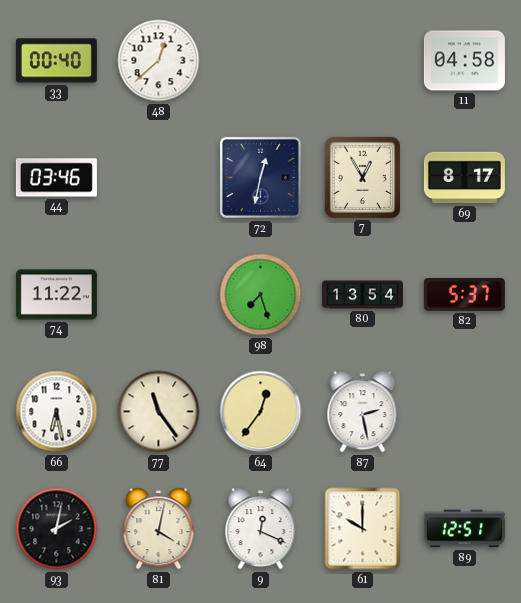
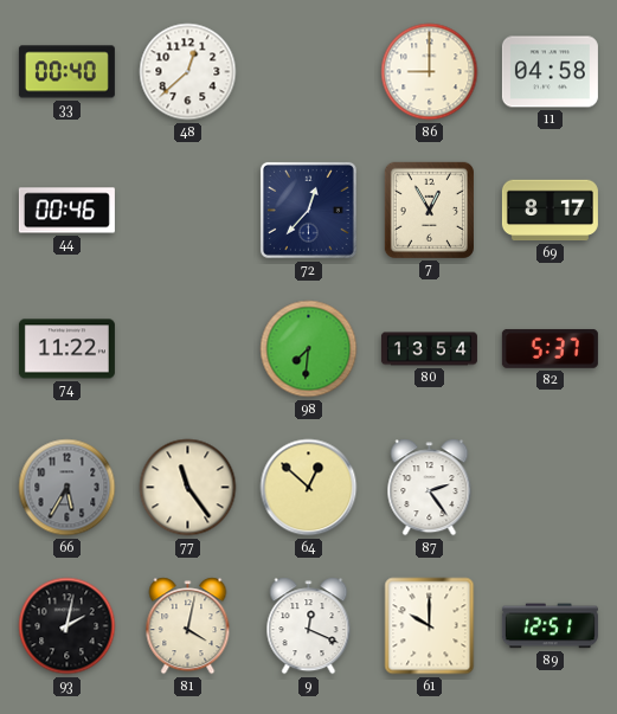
86: none -> 9:00 (430, 72)
44: 03:46 -> 00:46 (66, 211)
72: 12:32 -> 12:37 (308, 210)
98: 7:27 -> 7:31 (309, 349)
66: 6:28 -> 5:35 (68, 488)
66 dial: white -> grey (68, 488)
64: 12:36 -> 12:52 (309, 488)
87: 2:28 -> 2:24 (430, 488)
